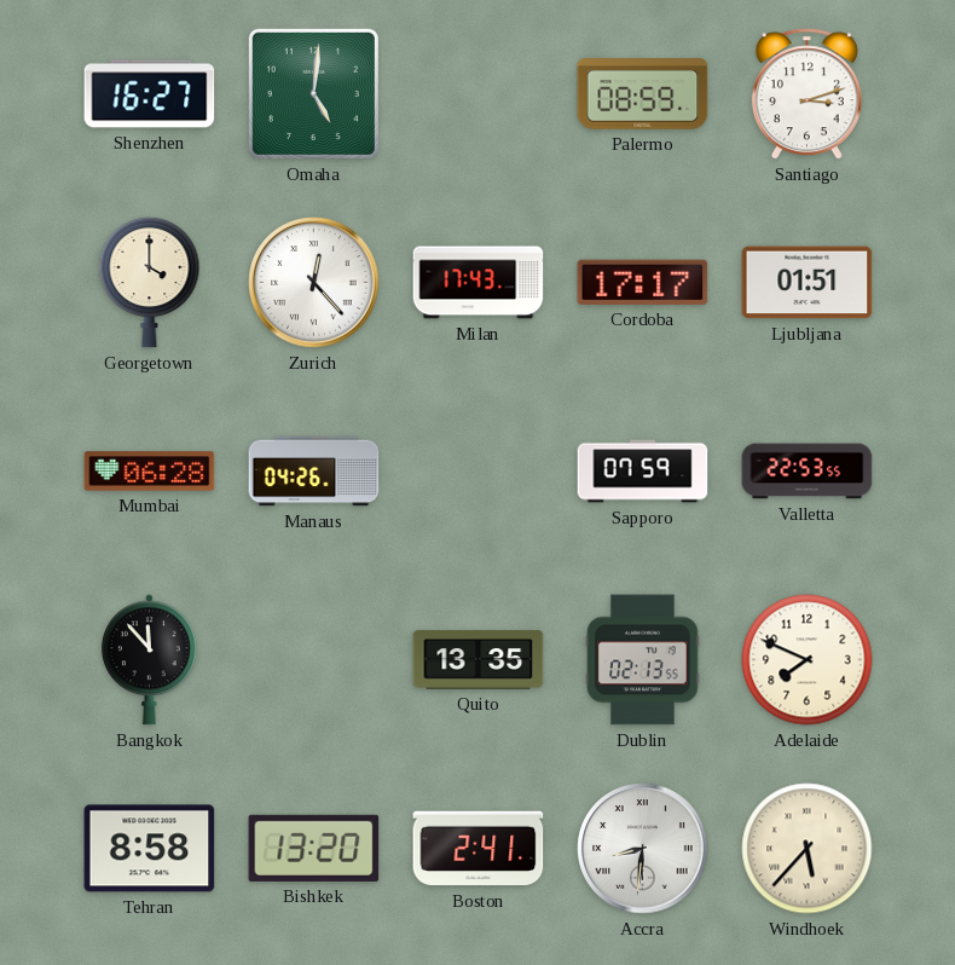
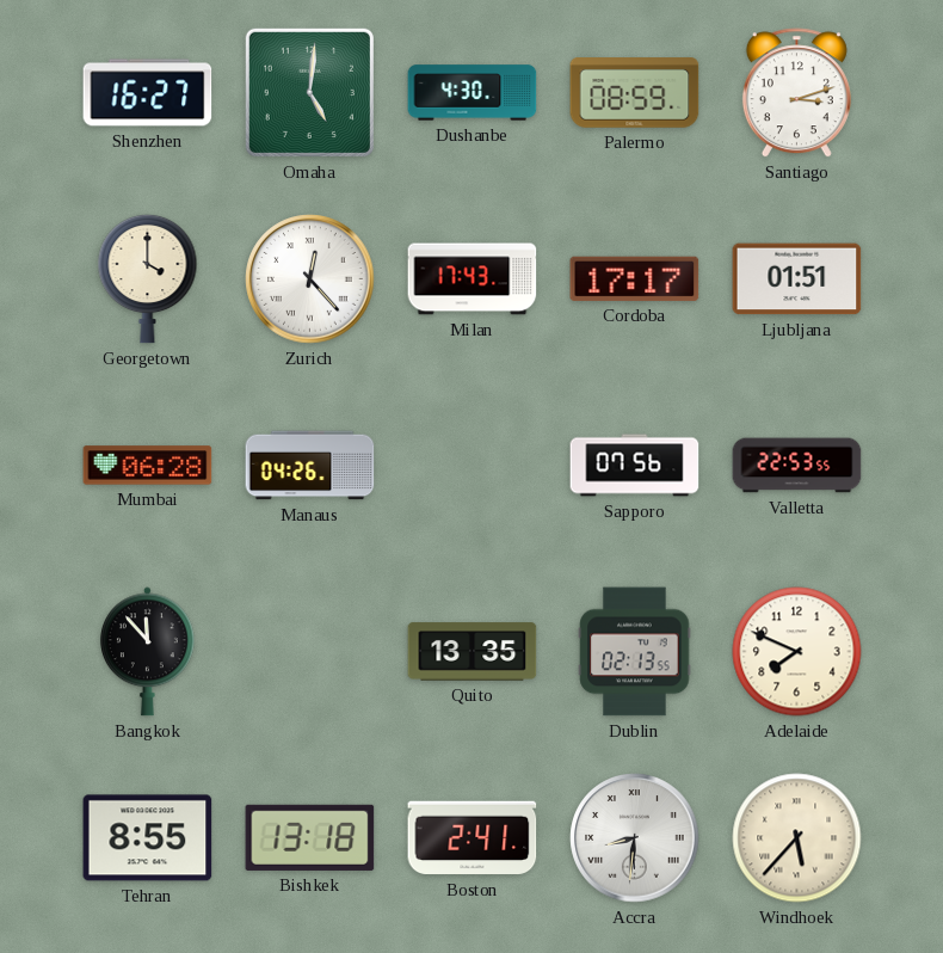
Dushanbe: none -> 4:30 (473, 93)
Sapporo: 07:59 -> 07:56 (635, 466)
Tehran: 8:58 -> 8:55 (148, 838)
Bishkek: 13:20 -> 13:18 (310, 837)
